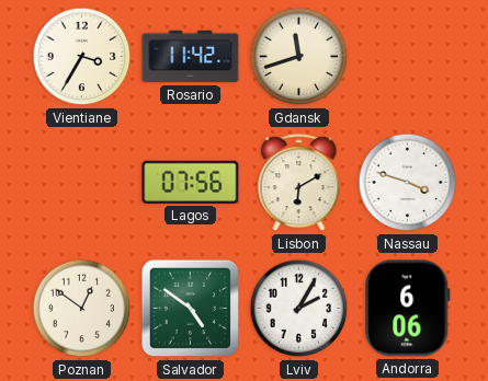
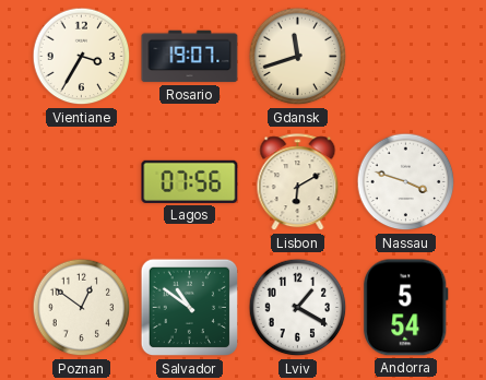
Rosario: 11:42 -> 19:07 (190, 57)
Salvador: 4:51 -> 10:51 (190, 308)
Lviv: 2:05 -> 1:20 (298, 308)
Andorra: 6:06 -> 5:54 (406, 308)
